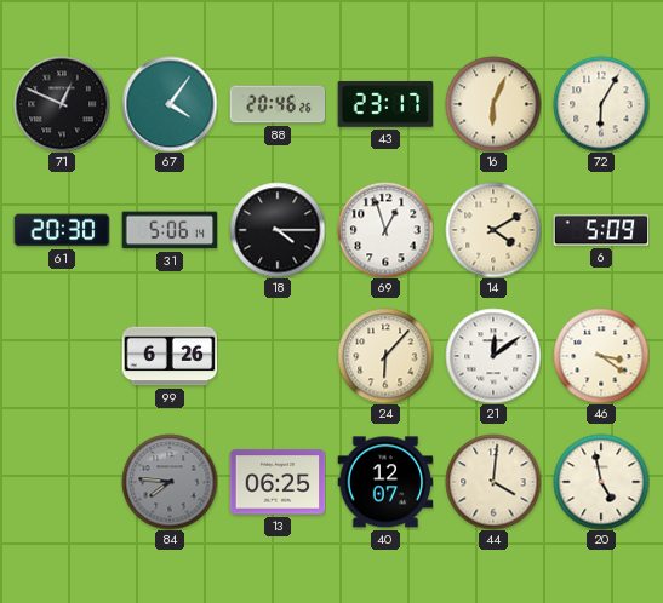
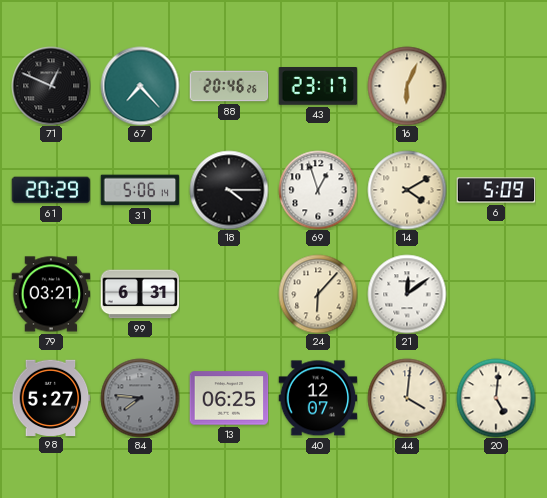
67: 4:06 -> 7:23 (140, 86)
72: 6:05 -> none (601, 104)
61: 20:30 -> 20:29 (51, 190)
79: none -> 03:21 (51, 294)
99: 6:26 -> 6:31 (140, 294)
46: 3:21 -> none (601, 356)
98: none -> 5:27 (51, 397)
20: 4:58 -> 5:01 (496, 398)
